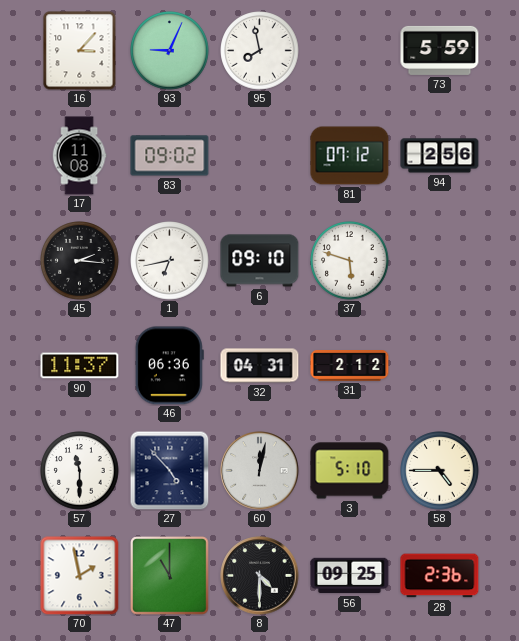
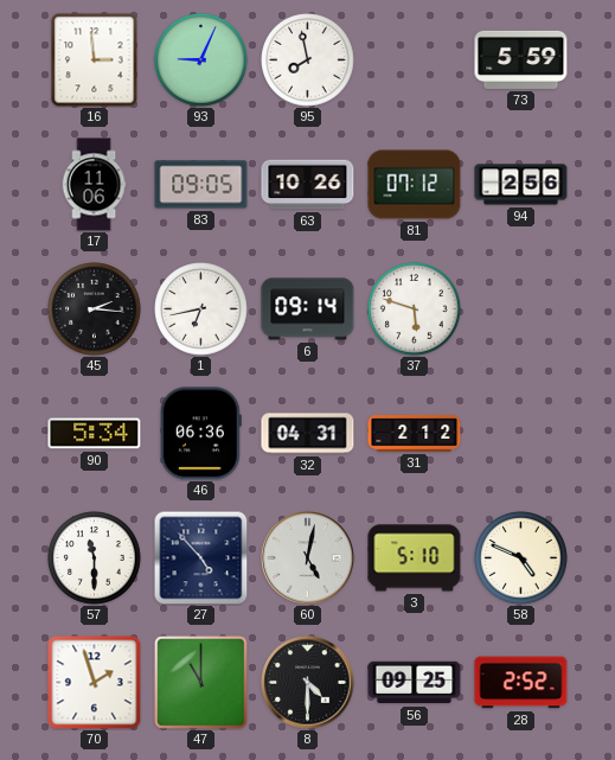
16: 3:07 -> 2:59 (95, 60)
17: 11:08 -> 11:06 (94, 185)
83: 09:02 -> 09:05 (201, 185)
63: none -> 10:26 (308, 185)
6: 09:10 -> 09:14 (308, 309)
90: 11:37 -> 5:34 (95, 434)
60: 12:02 -> 5:02 (308, 558)
58: 4:45 -> 4:49 (521, 558)
70: 1:58 -> 1:57 (95, 683)
28: 2:36 -> 2:52 (521, 683)
